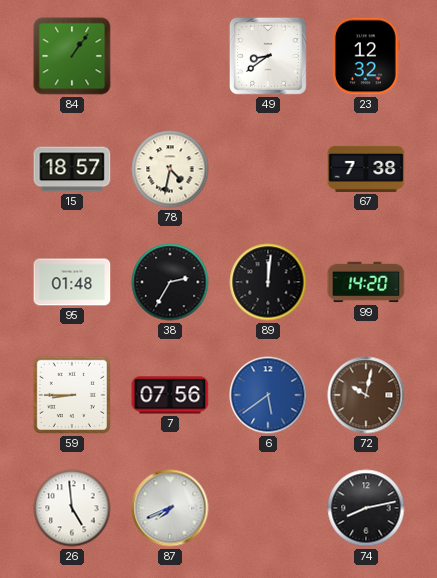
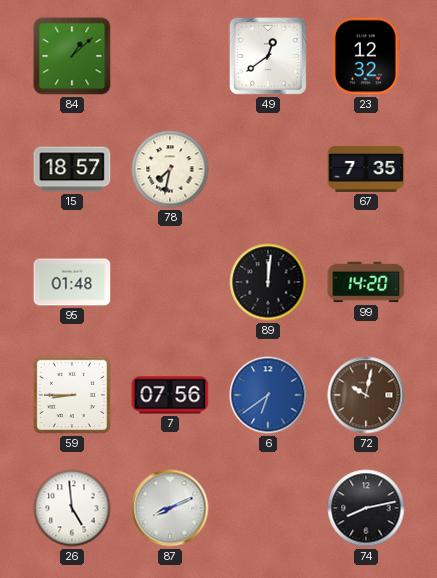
84: 1:06 -> 1:08 (72, 56)
49: 8:39 -> 12:39 (268, 56)
78: 4:32 -> 7:32 (170, 169)
67: 7:38 -> 7:35 (366, 169)
38: 2:35 -> none (170, 282)
6: 5:39 -> 6:39 (268, 395)
87: 7:41 -> 8:11 (170, 508)
